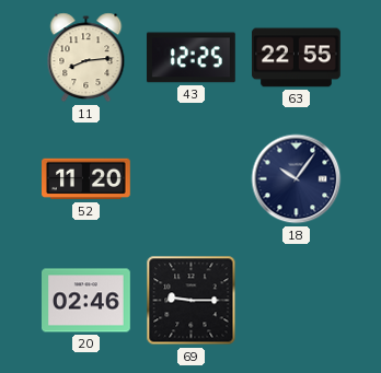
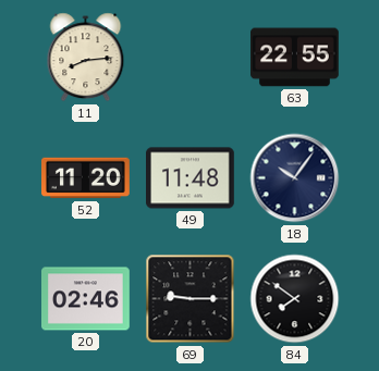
43: 12:25 -> none (190, 58)
49: none -> 11:48 (191, 178)
84: none -> 7:51 (295, 299)
